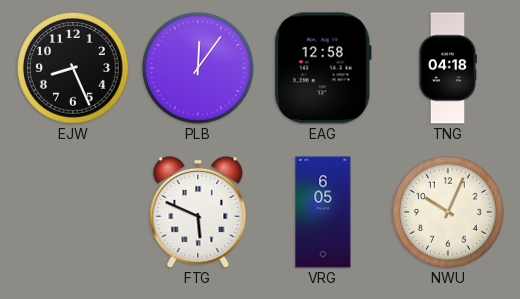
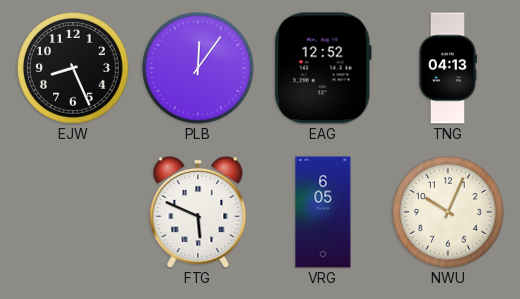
EAG: 12:58 -> 12:52 (323, 68)
TNG: 04:18 -> 04:13 (447, 68)
